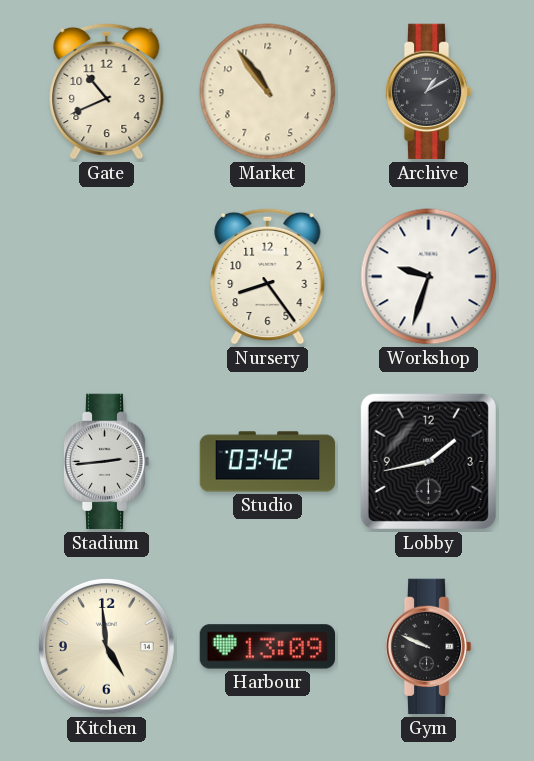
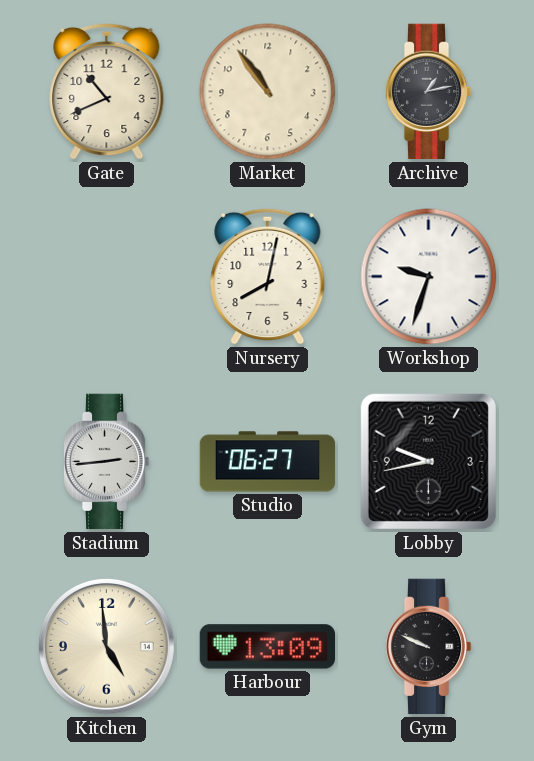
Archive: 1:10 -> 1:13 (428, 92)
Nursery: 8:24 -> 8:02 (268, 276)
Studio: 03:42 -> 06:27 (268, 462)
Lobby: 1:43 -> 9:43 (428, 461)
